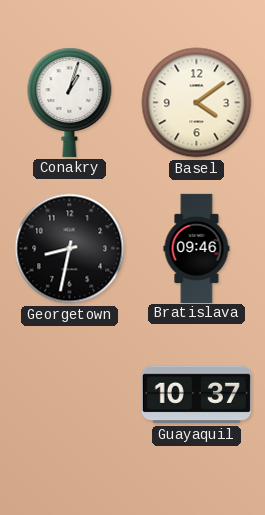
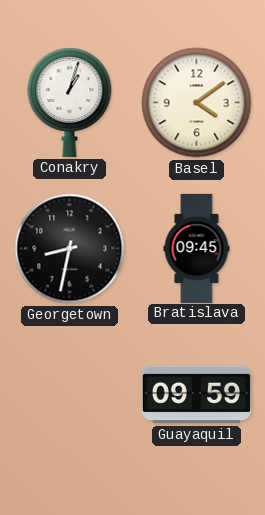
Bratislava: 09:46 -> 09:45 (197, 248)
Guayaquil: 10:37 -> 09:59 (196, 395)
